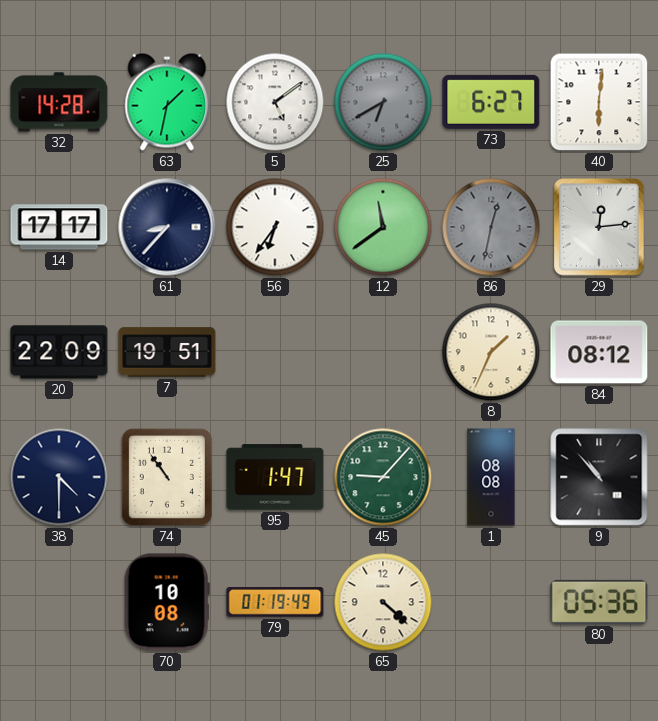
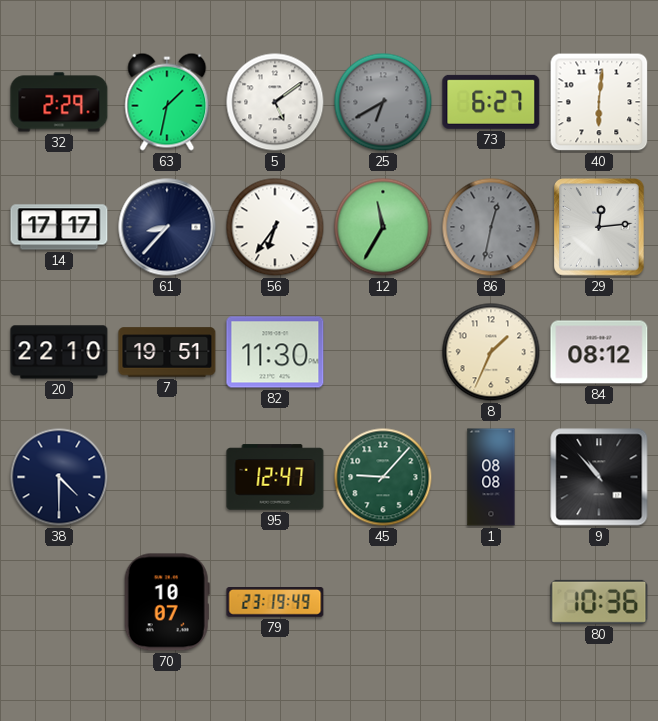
32: 14:28 -> 2:29 (59, 102)
12: 11:39 -> 11:35 (383, 227)
20: 22:09 -> 22:10 (59, 352)
82: none -> 11:30 (275, 352)
74: 10:54 -> none (167, 477)
95: 1:47 -> 12:47 (275, 477)
70: 10:08 -> 10:07 (167, 602)
79: 01:19 -> 23:19 (275, 603)
65: 4:22 -> none (383, 602)
80: 05:36 -> 10:36 (599, 602)
